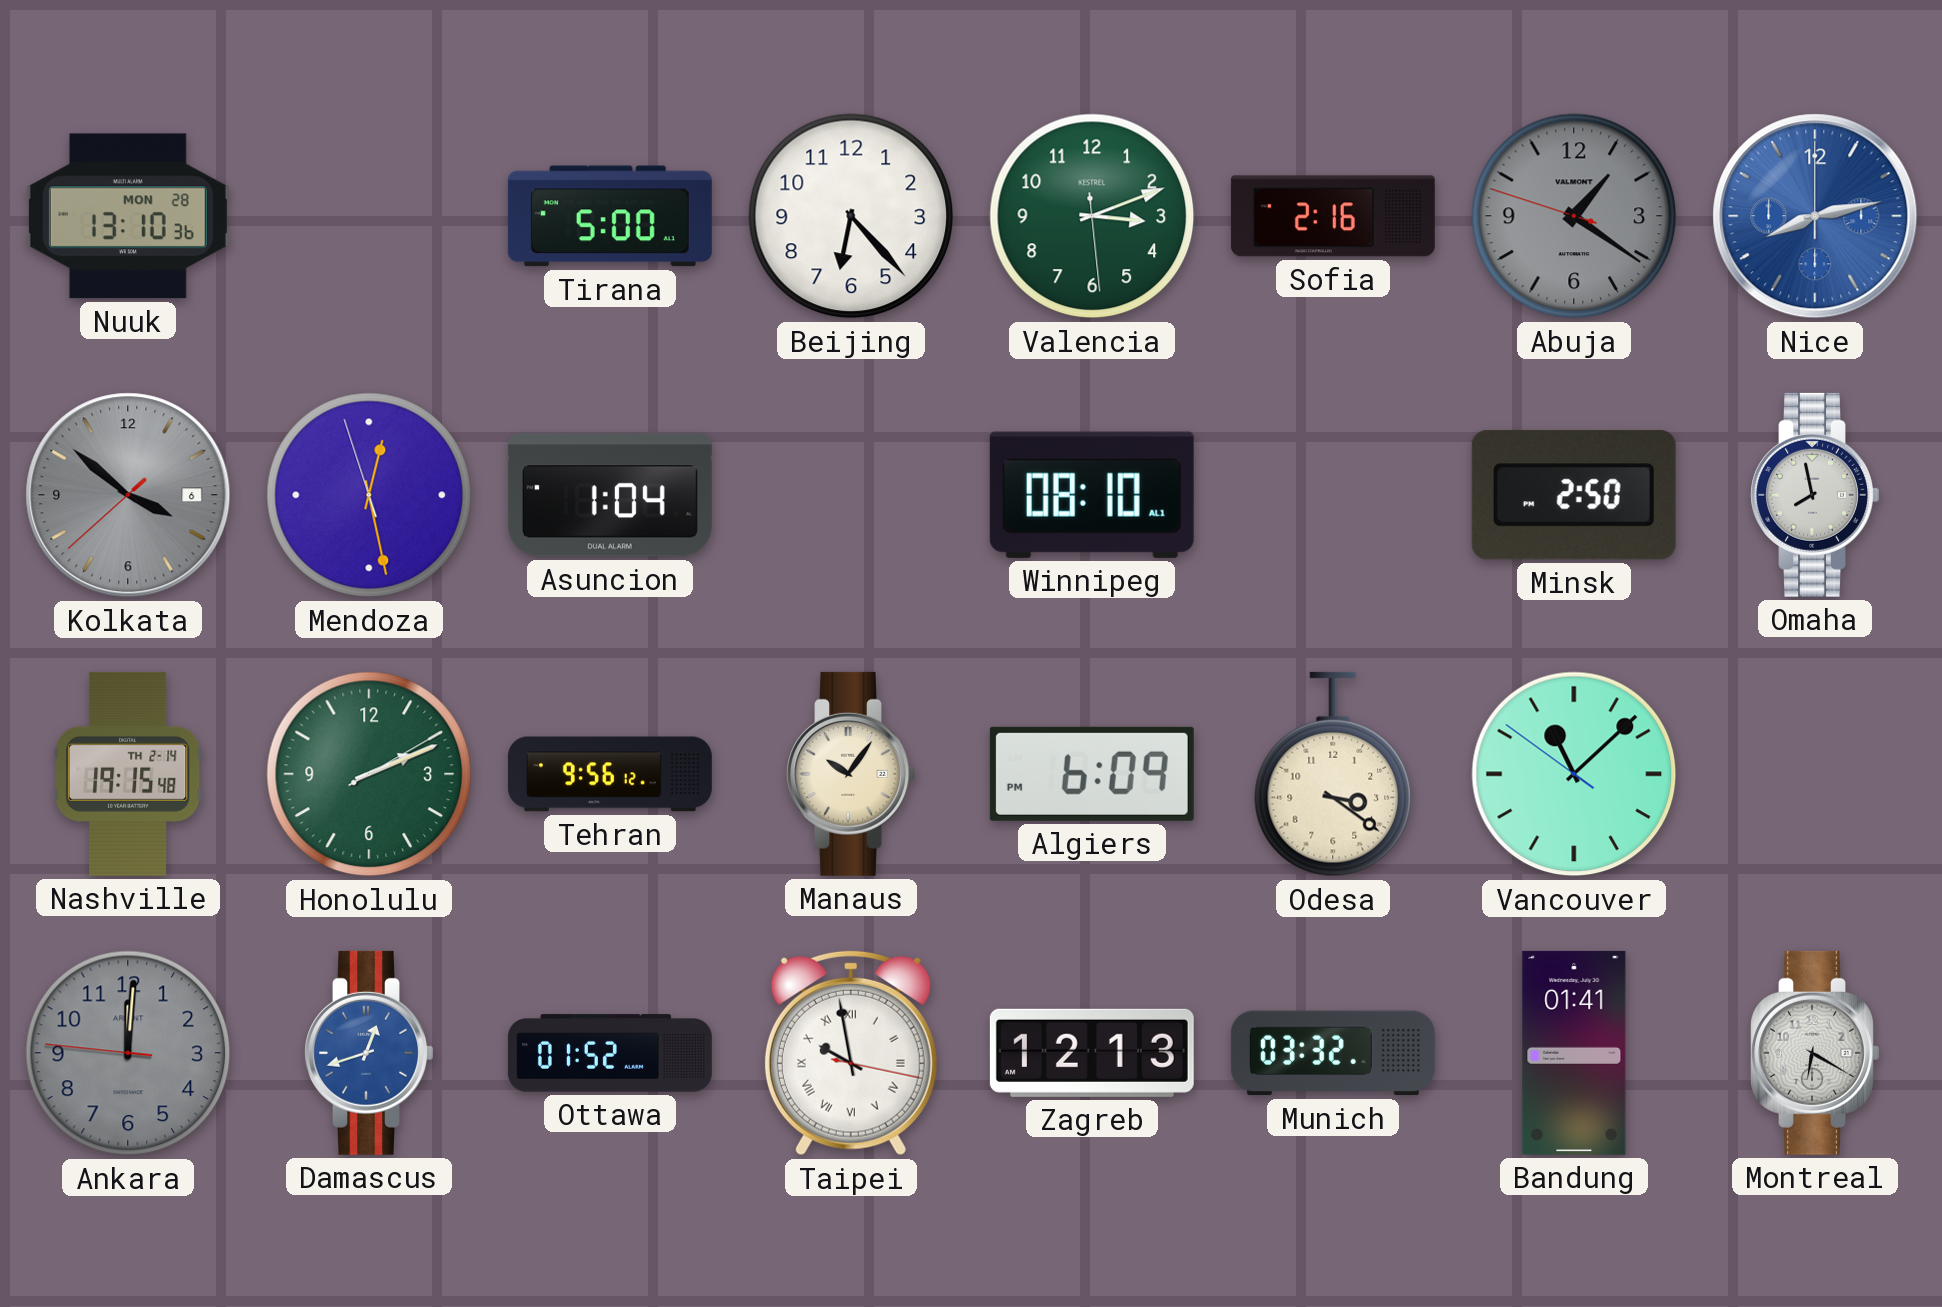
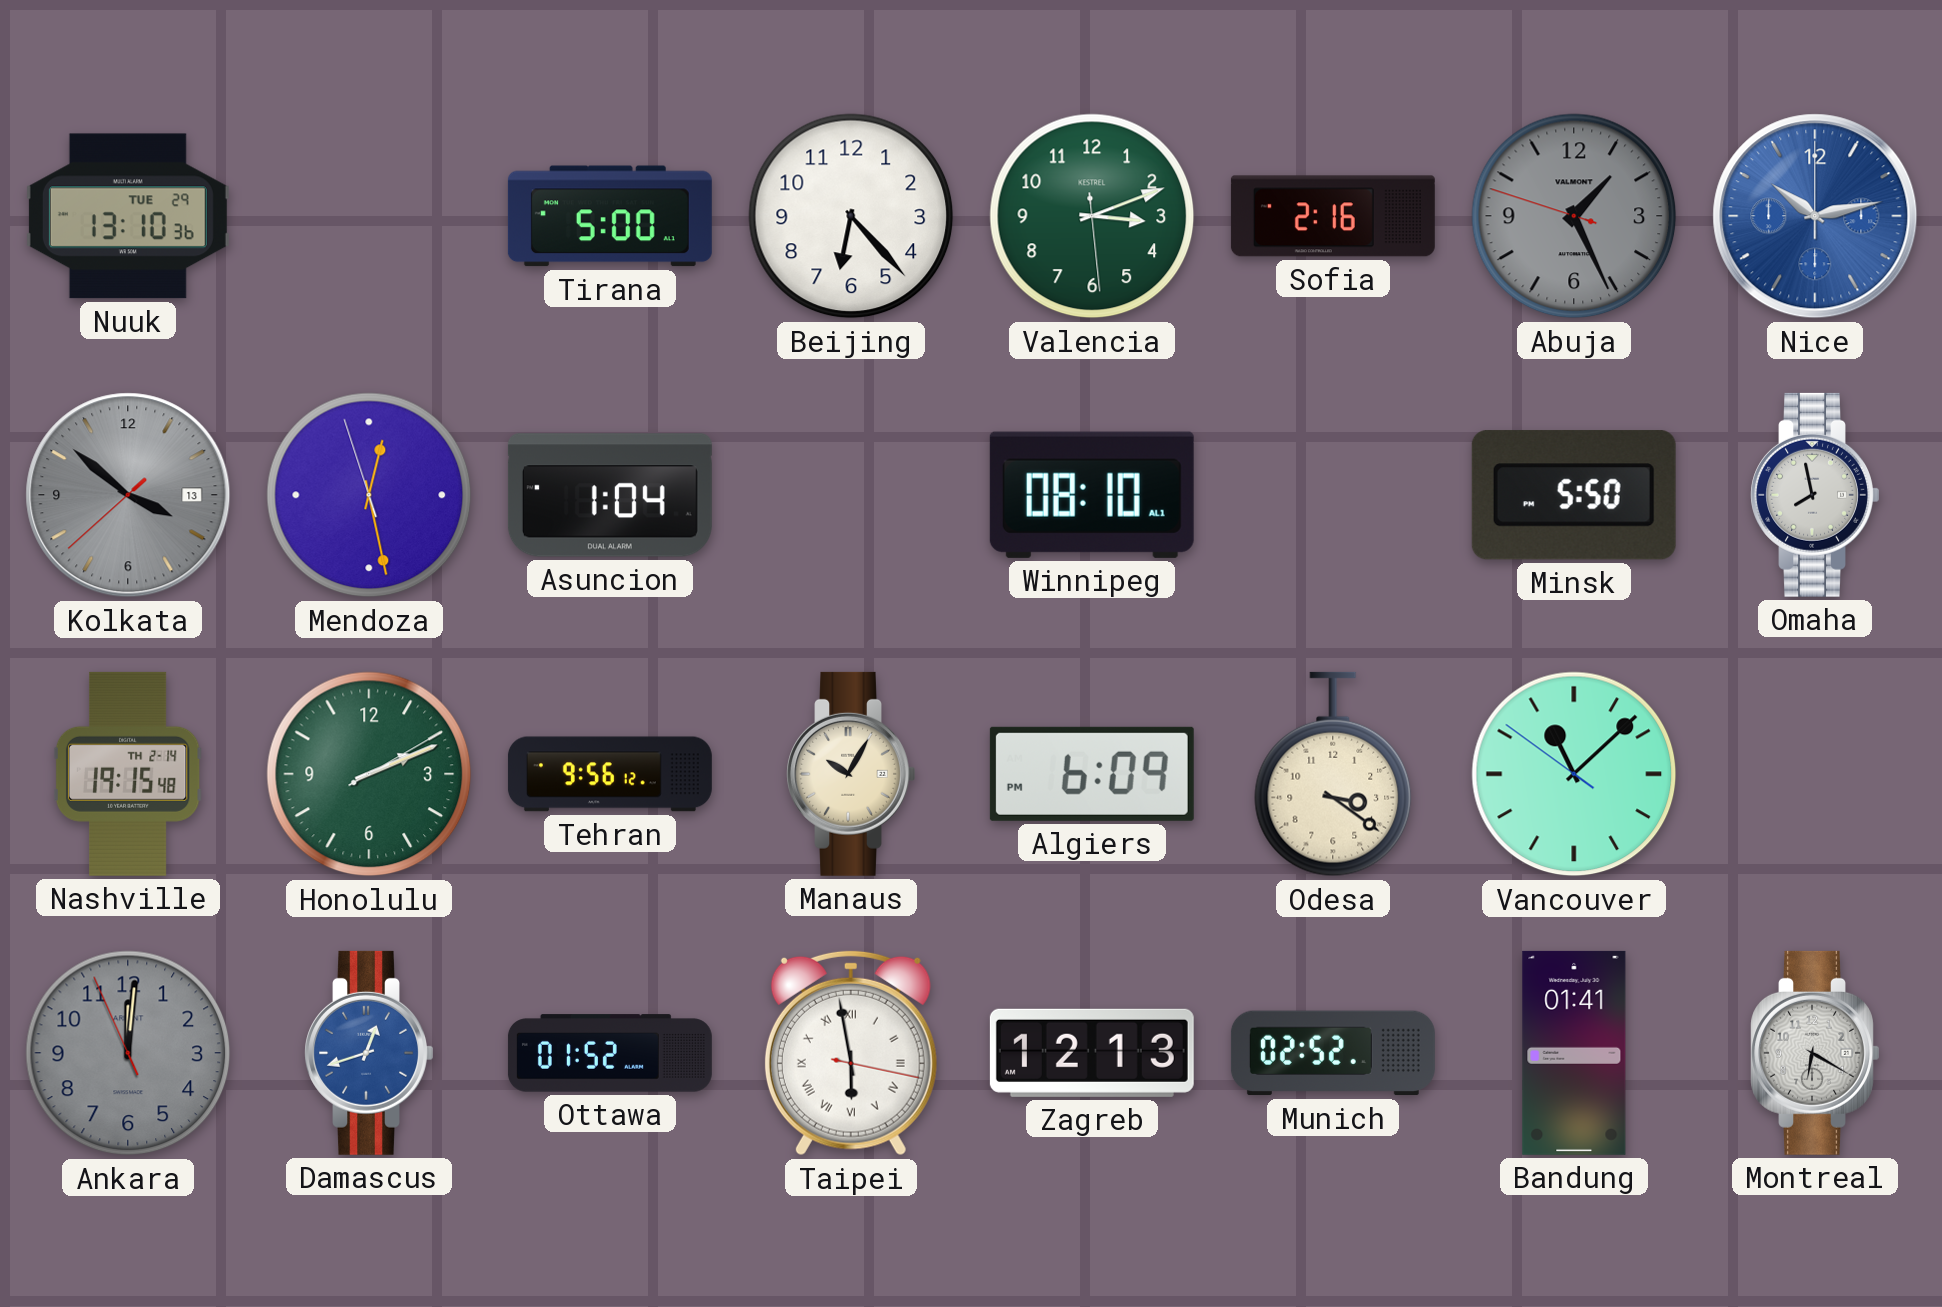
Nuuk date: MON 28 -> TUE 29 (128, 216)
Abuja: 1:20 -> 1:25 (1574, 216)
Nice: 8:13 -> 10:13 (1815, 216)
Kolkata date: 6 -> 13 (128, 495)
Minsk: 2:50 -> 5:50 (1574, 495)
Manaus: 10:06 -> 10:05 (851, 774)
Ankara: 12:00:46 -> 12:00:56 (128, 1053)
Taipei: 9:58 -> 5:58 (851, 1053)
Munich: 03:32 -> 02:52 (1333, 1053)
